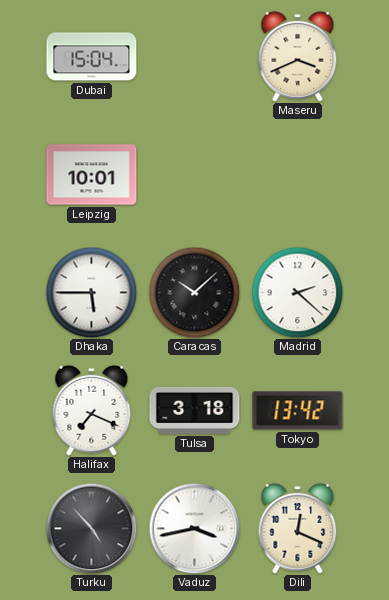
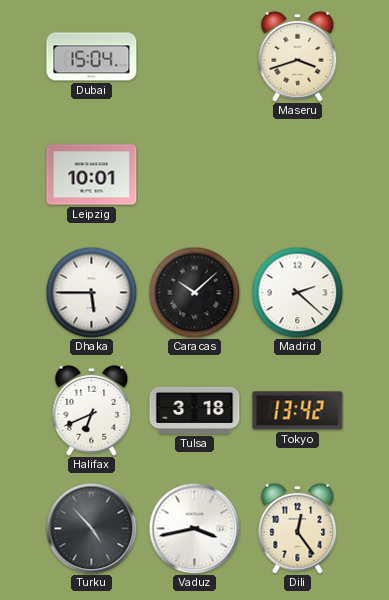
Maseru: 3:41 -> 3:42 (298, 56)
Halifax: 7:19 -> 6:41 (92, 410)
Dili: 12:19 -> 12:24 (298, 528)
